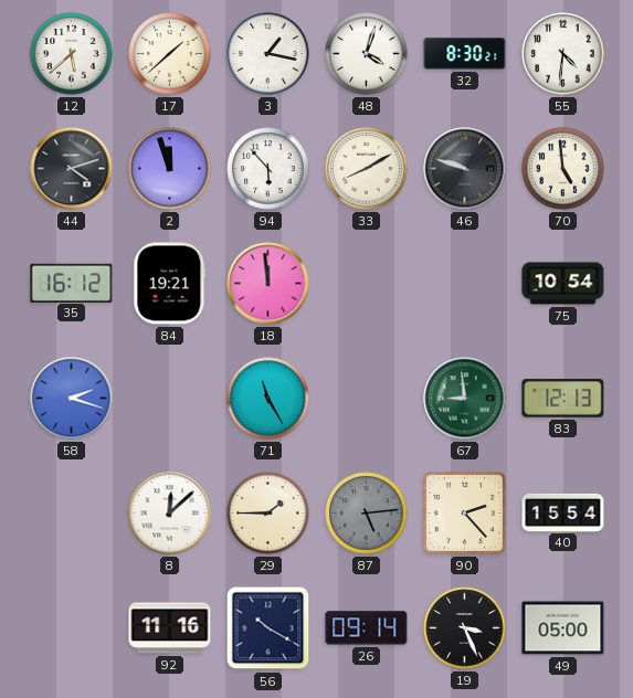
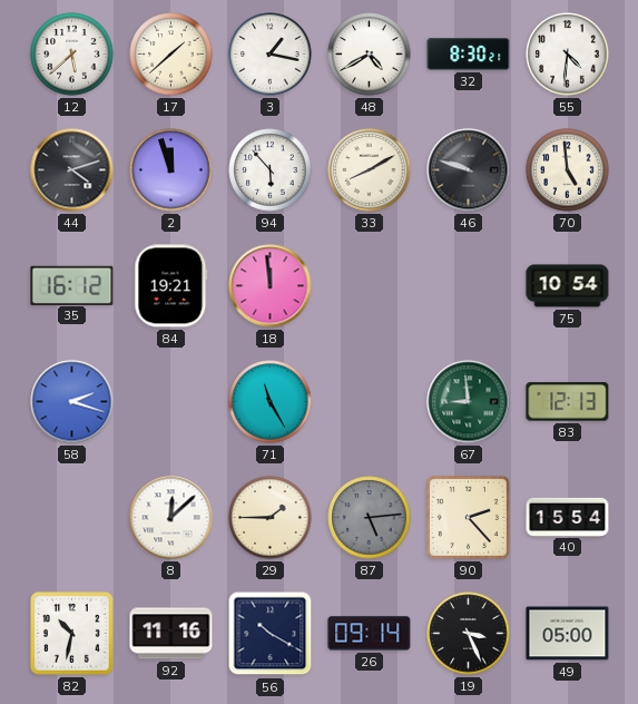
48: 4:03 -> 4:40 (370, 55)
82: none -> 10:32 (72, 634)
